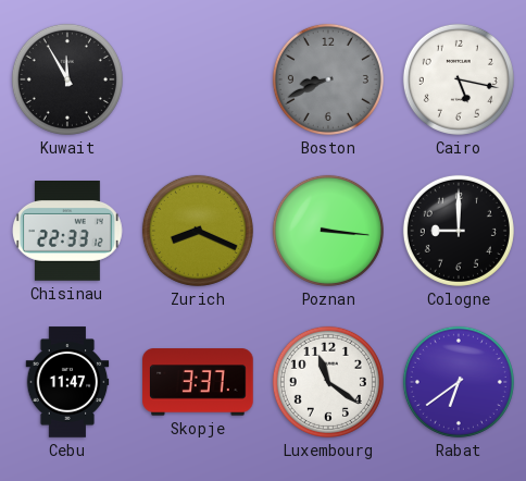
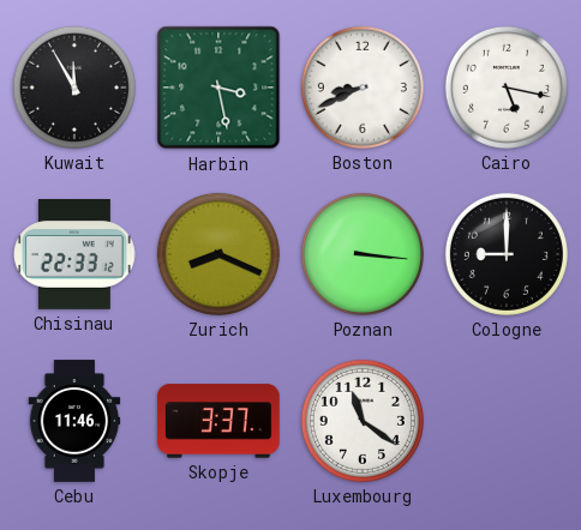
Harbin: none -> 3:28 (218, 88)
Boston dial: grey -> white (363, 88)
Cebu: 11:47 -> 11:46 (74, 421)
Rabat: 6:39 -> none (459, 382)
